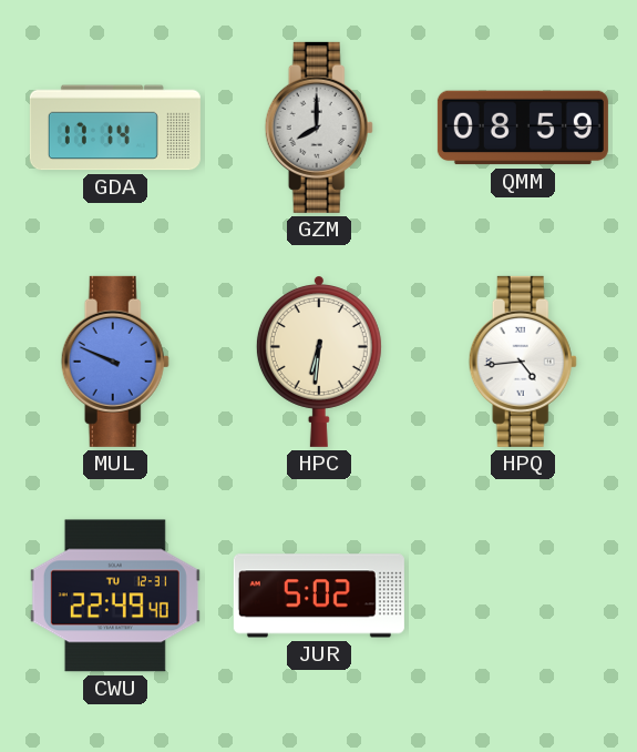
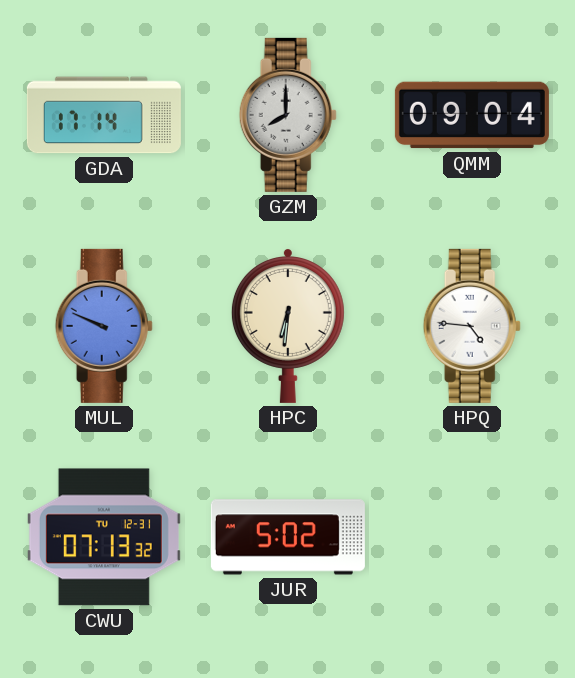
QMM: 08:59 -> 09:04 (472, 115)
HPQ: 4:44 -> 4:46 (472, 326)
CWU: 22:49 -> 07:13 (104, 537)
